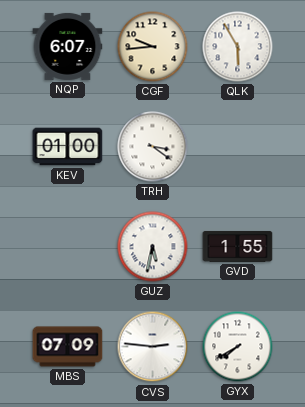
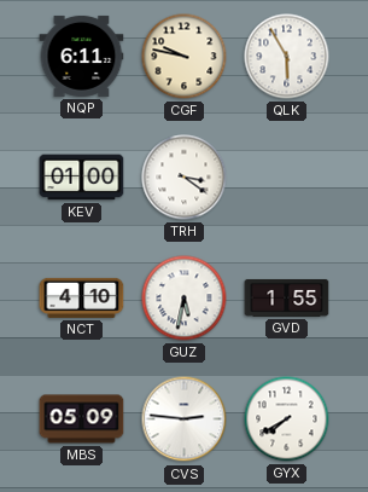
NQP: 6:07 -> 6:11 (82, 56)
CGF: 9:44 -> 9:47 (185, 57)
NCT: none -> 4:10 (82, 297)
MBS: 07:09 -> 05:09 (82, 419)
